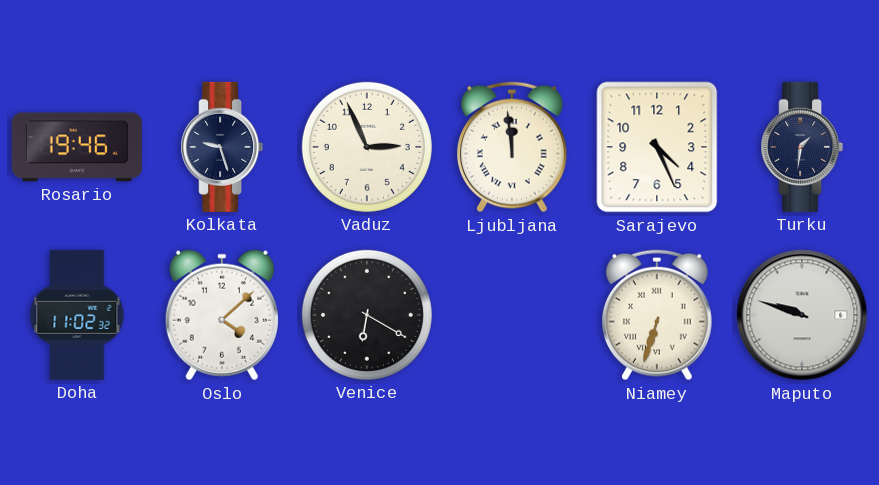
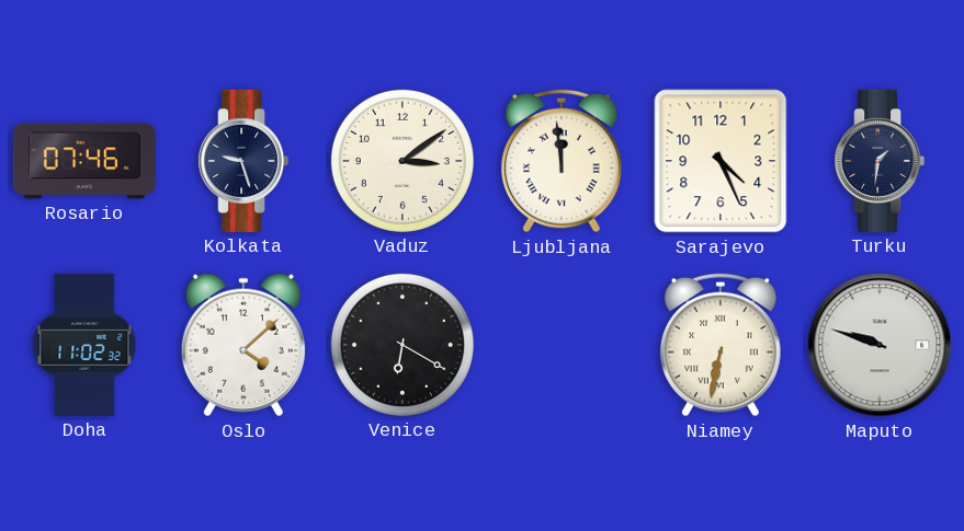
Rosario: 19:46 -> 07:46 (84, 161)
Vaduz: 2:56 -> 3:09 (402, 161)
Niamey: 6:33 -> 6:32 (721, 345)
